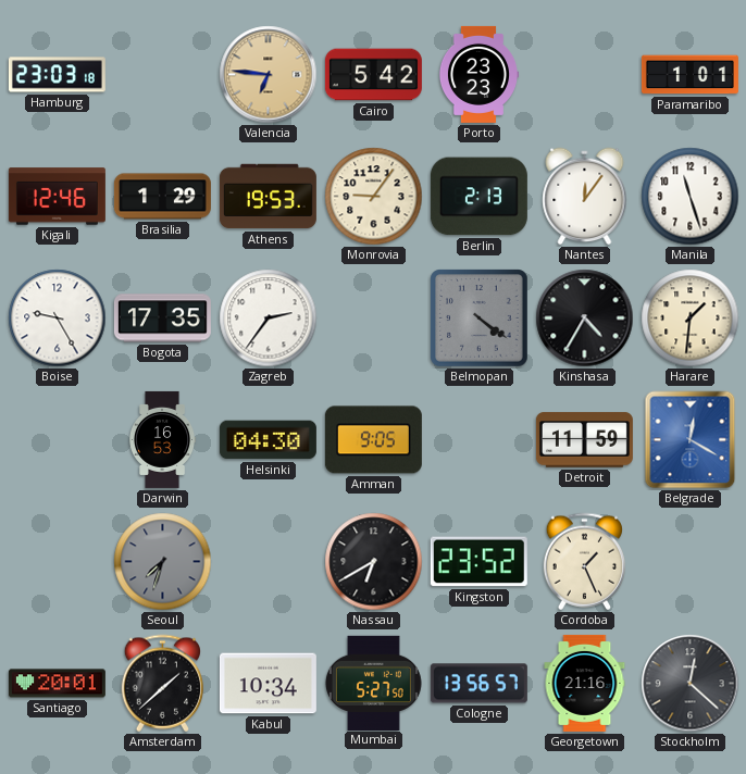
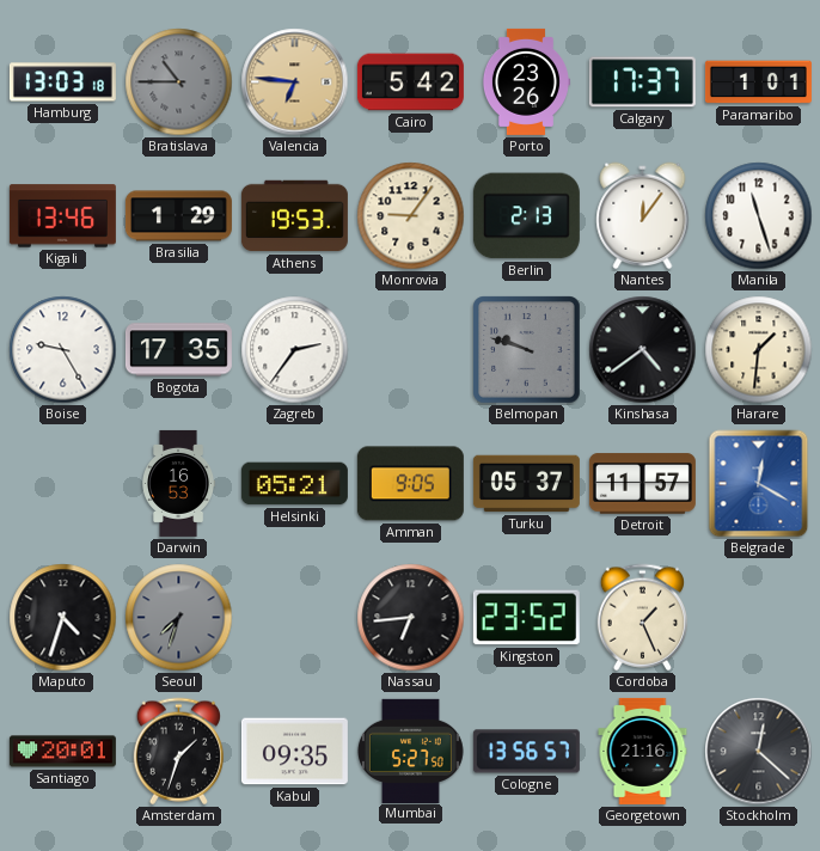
Hamburg: 23:03 -> 13:03 (62, 82)
Bratislava: none -> 10:45 (179, 82)
Porto: 23:23 -> 23:26 (526, 81)
Calgary: none -> 17:37 (642, 82)
Kigali: 12:46 -> 13:46 (62, 216)
Belmopan: 4:21 -> 9:48 (527, 350)
Kinshasa: 4:35 -> 4:39 (643, 350)
Helsinki: 04:30 -> 05:21 (294, 484)
Turku: none -> 05:37 (526, 484)
Detroit: 11:59 -> 11:57 (642, 484)
Maputo: none -> 4:33 (63, 618)
Nassau: 6:40 -> 6:44 (411, 618)
Amsterdam: 1:38 -> 1:33 (178, 752)
Kabul: 10:34 -> 09:35 (294, 752)
